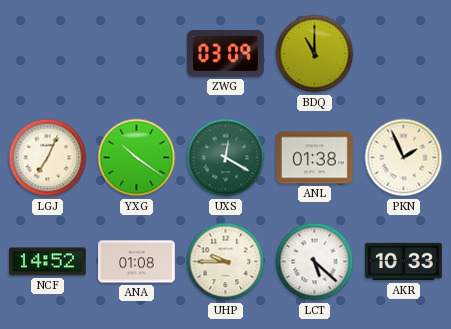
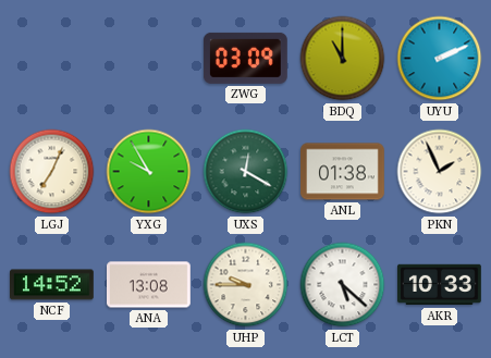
UYU: none -> 2:11 (440, 59)
YXG: 10:21 -> 9:55 (149, 172)
ANA: 01:08 -> 13:08 (149, 285)
